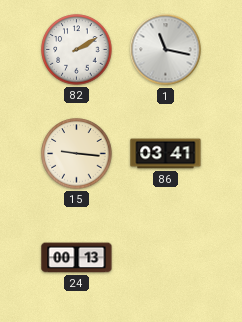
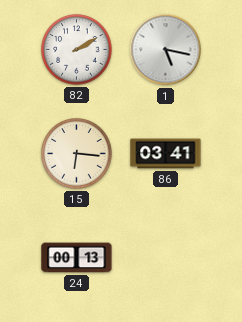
1: 11:17 -> 5:17 (166, 50)
15: 9:16 -> 6:16 (77, 154)
